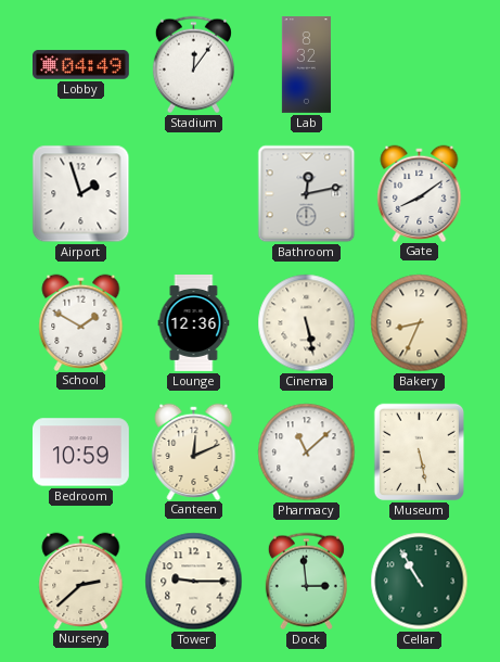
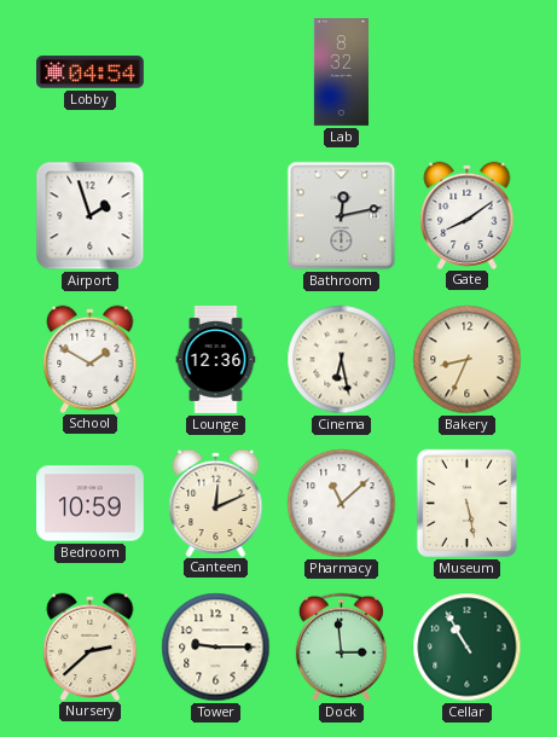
Lobby: 04:49 -> 04:54 (91, 72)
Stadium: 12:06 -> none (193, 65)
Cinema: 5:28 -> 6:28 (342, 360)
